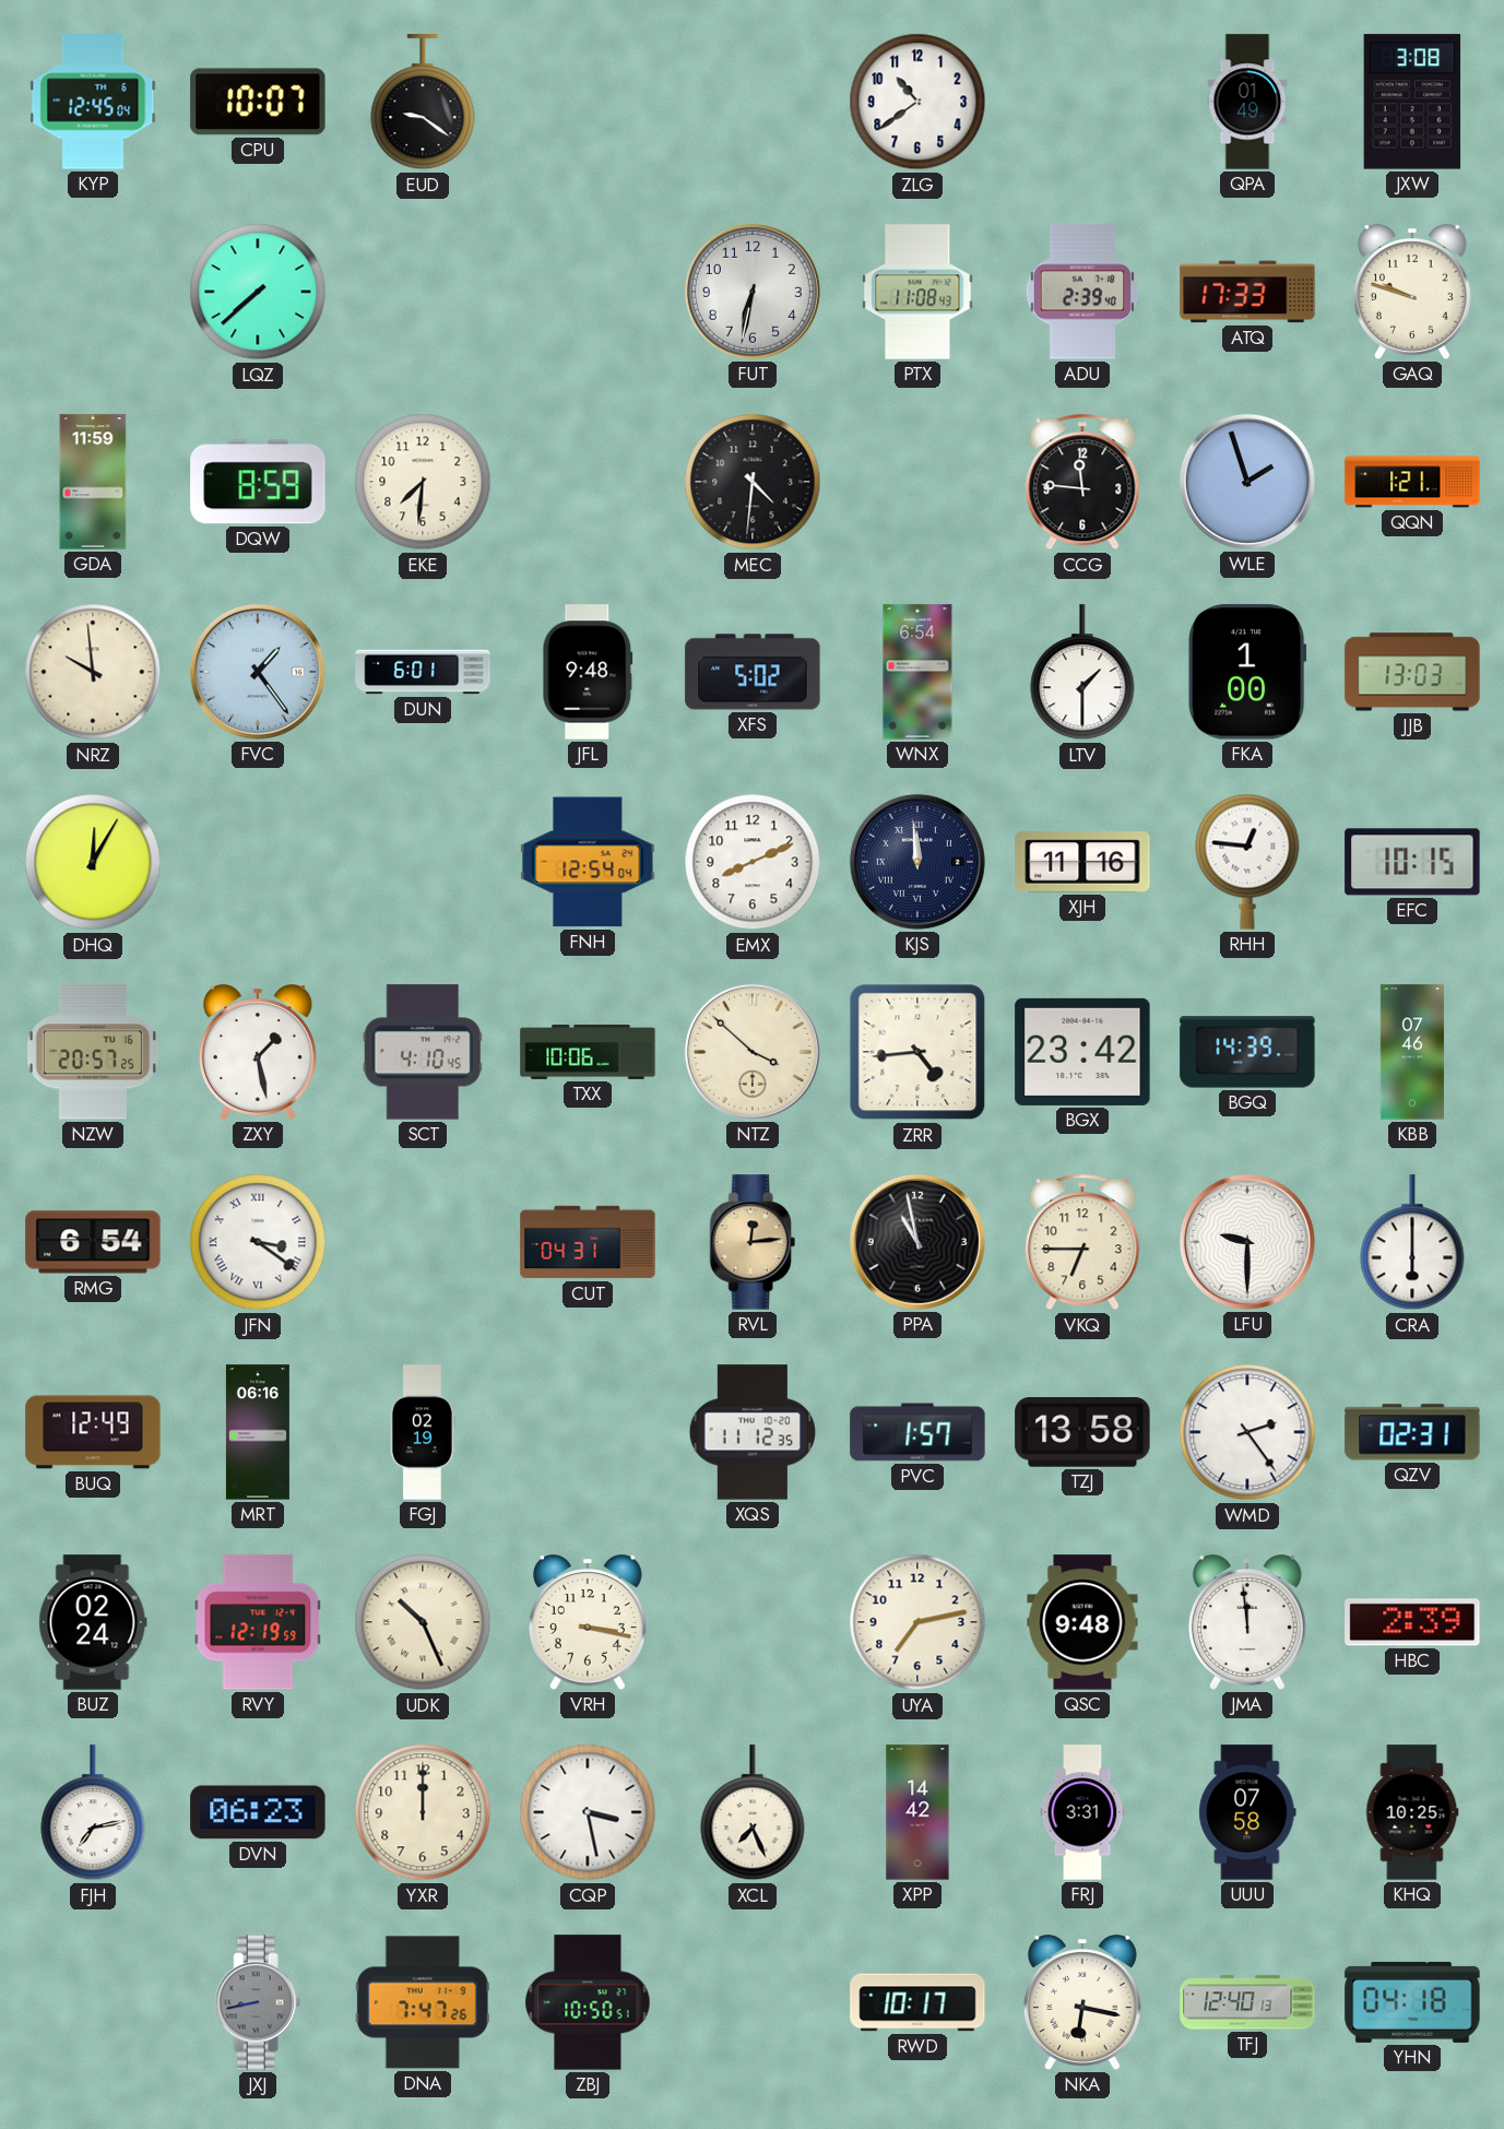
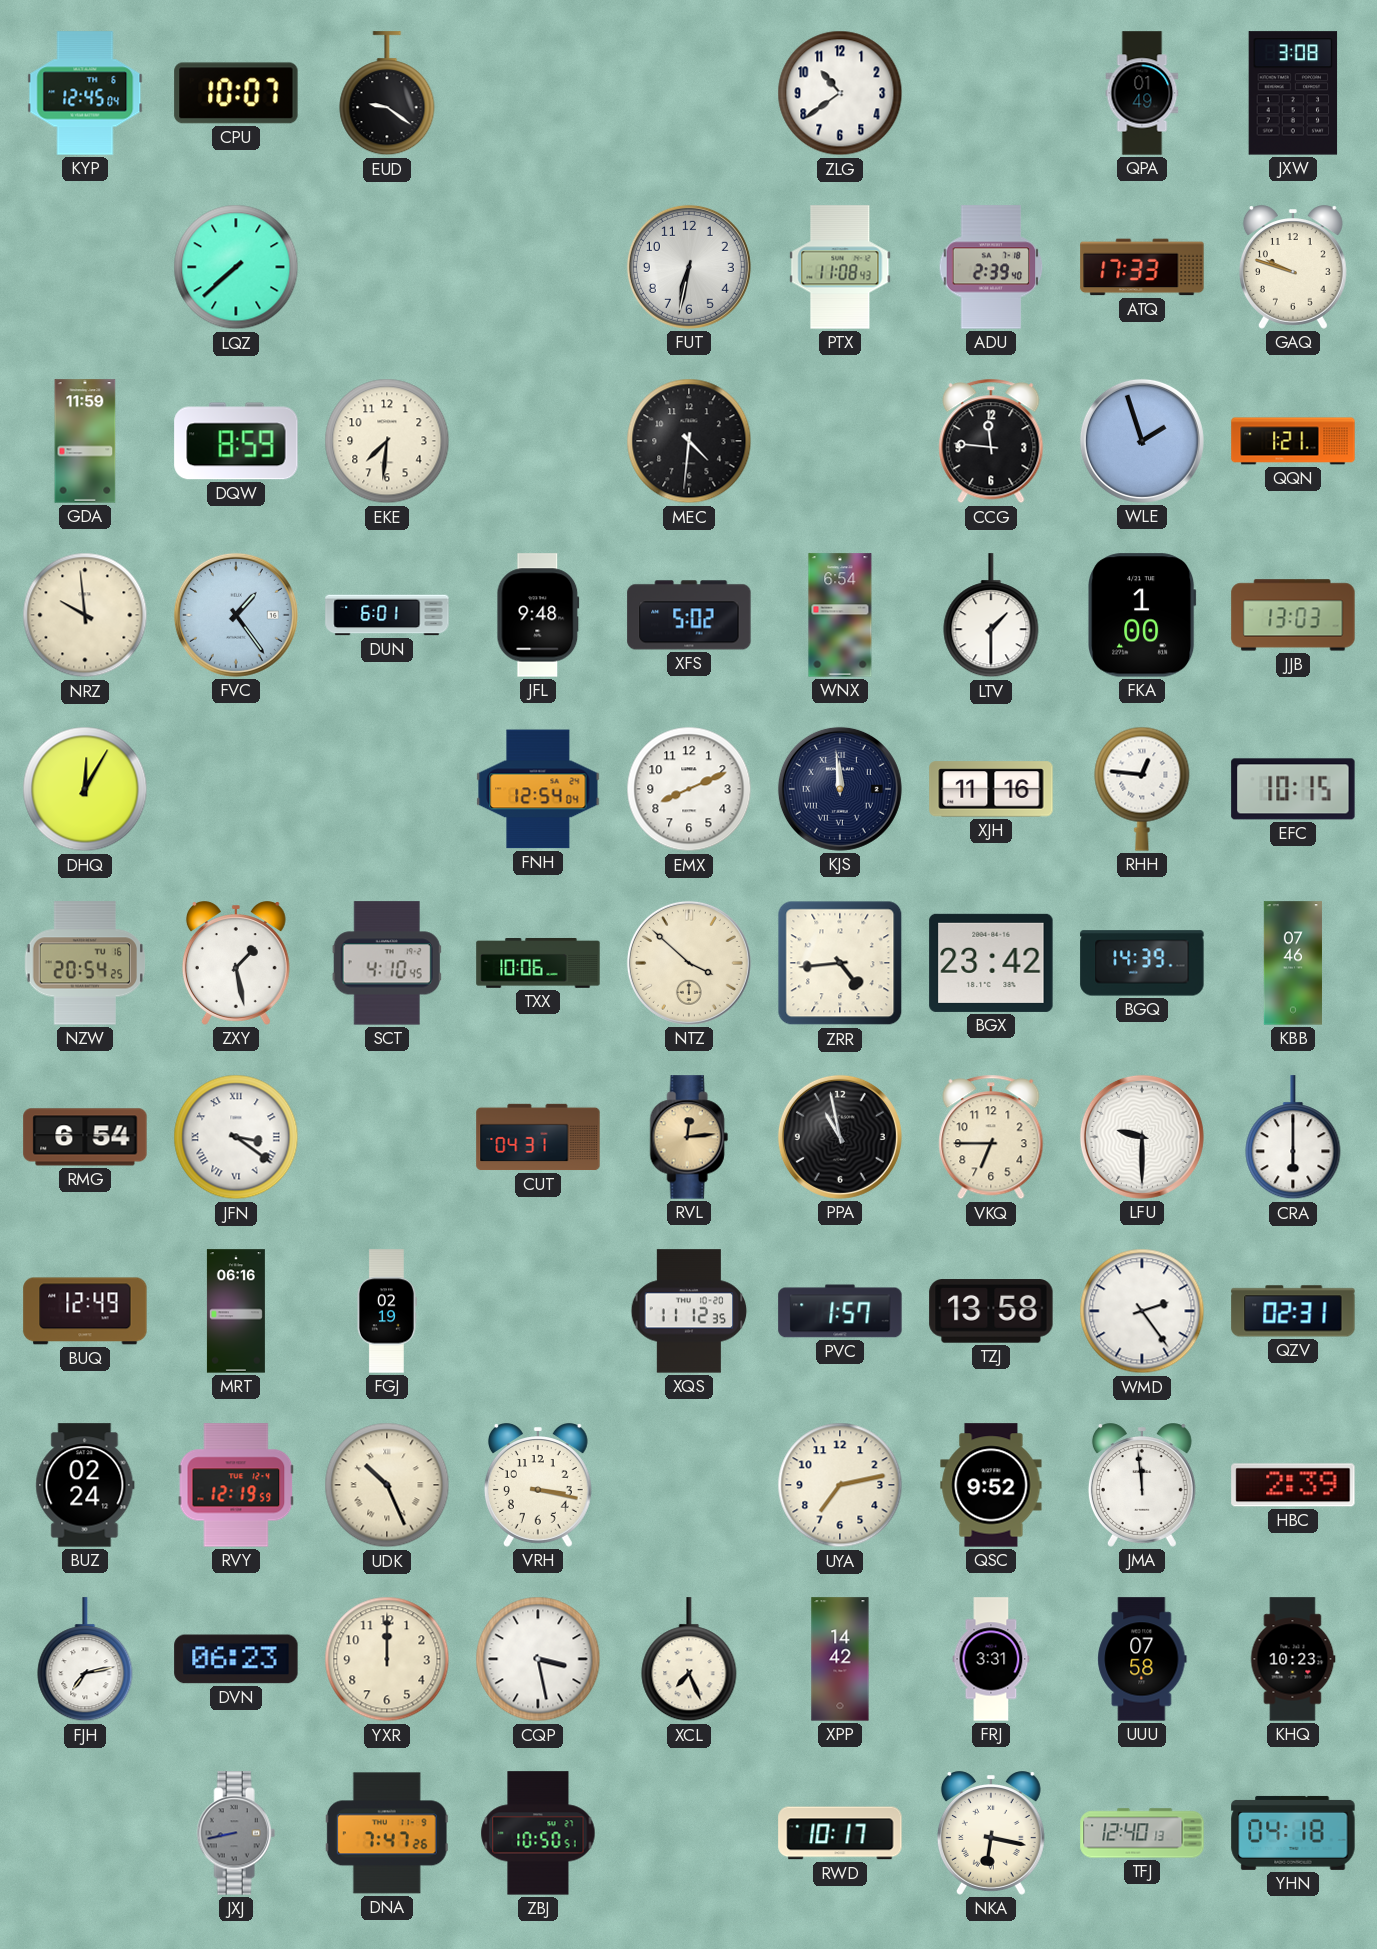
NZW: 20:57 -> 20:54 (84, 963)
QSC: 9:48 -> 9:52 (991, 1485)
KHQ: 10:25 -> 10:23 (1293, 1659)
